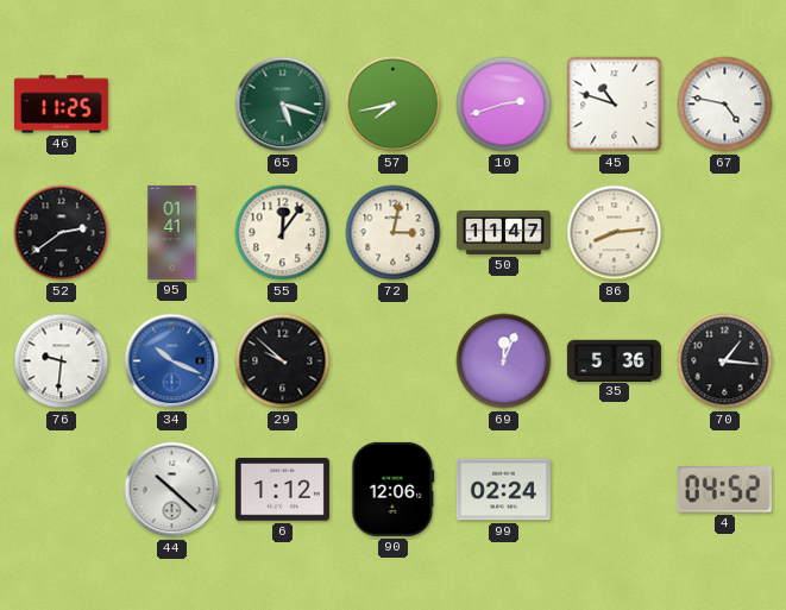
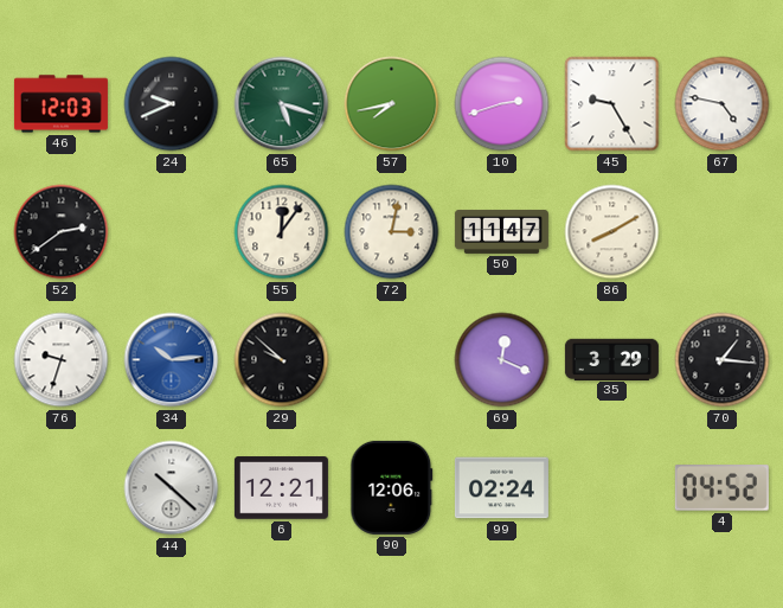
46: 11:25 -> 12:03 (60, 104)
24: none -> 9:41 (172, 104)
45: 10:48 -> 9:25 (612, 104)
95: 01:41 -> none (172, 232)
86: 8:14 -> 8:10 (612, 232)
76: 9:31 -> 9:33 (62, 360)
34: 10:19 -> 10:14 (172, 360)
69: 12:04 -> 12:19 (502, 360)
35: 5:36 -> 3:29 (611, 359)
6: 1:12 -> 12:21 (281, 488)
